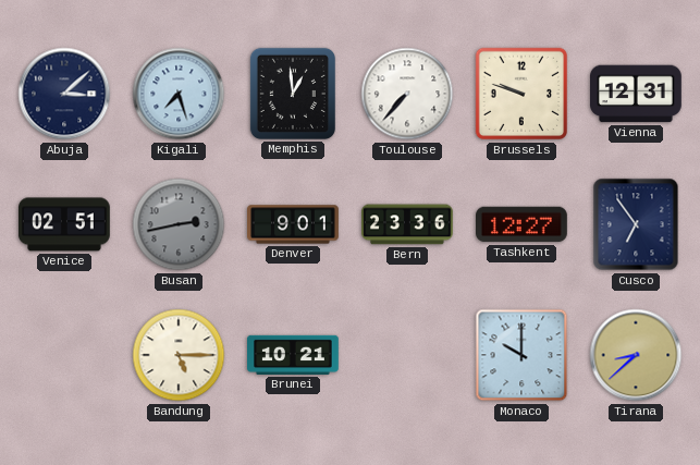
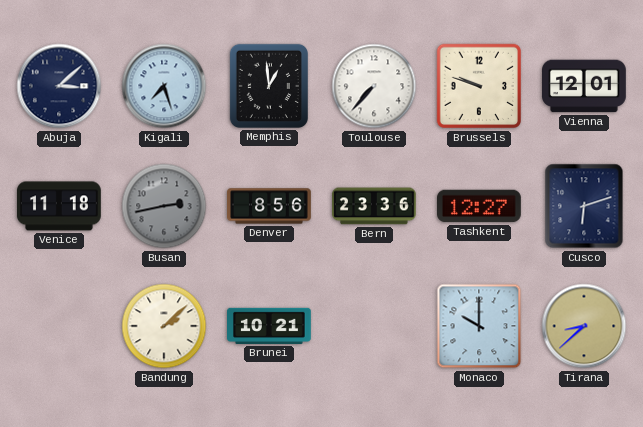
Vienna: 12:31 -> 12:01 (585, 86)
Venice: 02:51 -> 11:18 (60, 206)
Denver: 9:01 -> 8:56 (269, 206)
Cusco: 6:54 -> 6:12 (584, 206)
Bandung: 5:15 -> 2:08 (164, 326)
